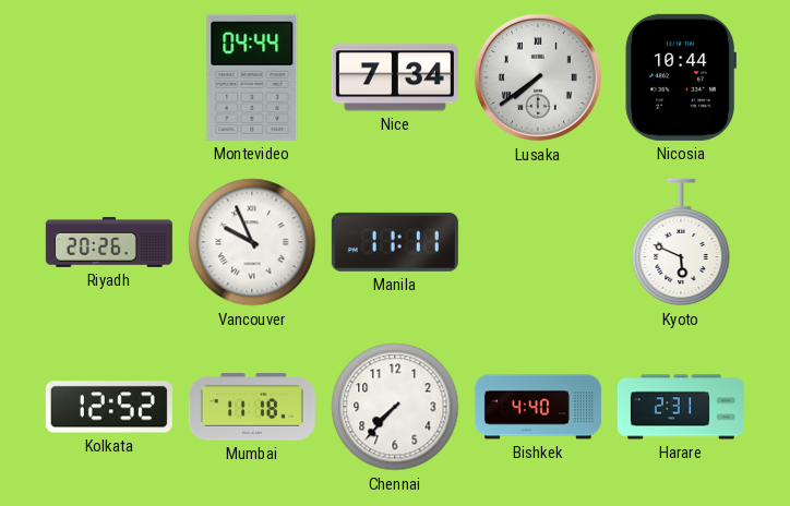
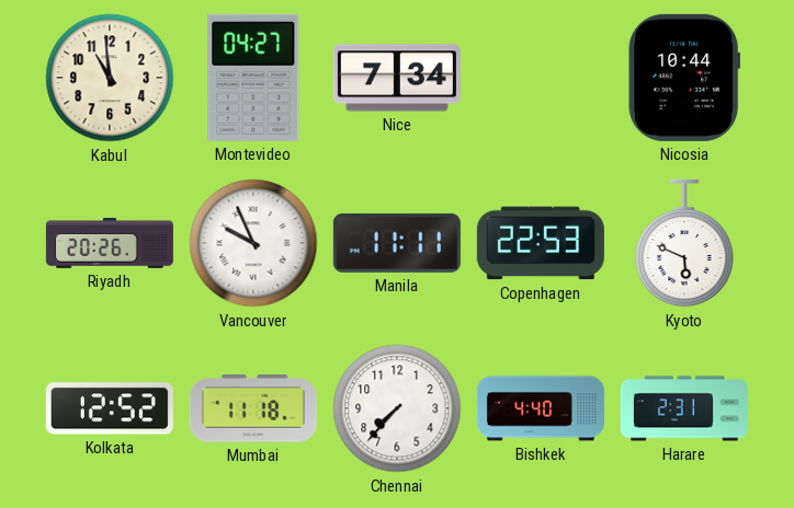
Kabul: none -> 10:59 (110, 78)
Montevideo: 04:44 -> 04:27 (253, 78)
Lusaka: 7:39 -> none (538, 77)
Copenhagen: none -> 22:53 (541, 243)
